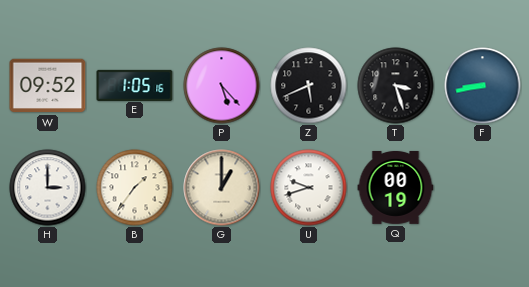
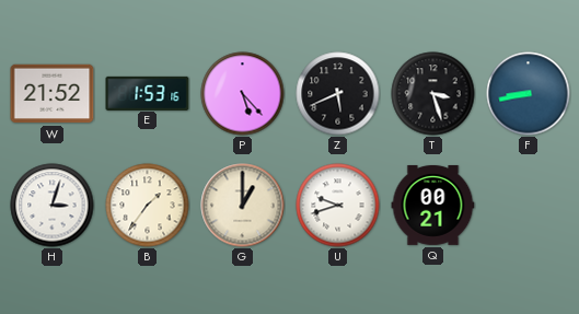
W: 09:52 -> 21:52 (53, 94)
E: 1:05 -> 1:53 (148, 93)
H: 3:00 -> 3:03 (53, 206)
Q: 00:19 -> 00:21 (433, 205)
